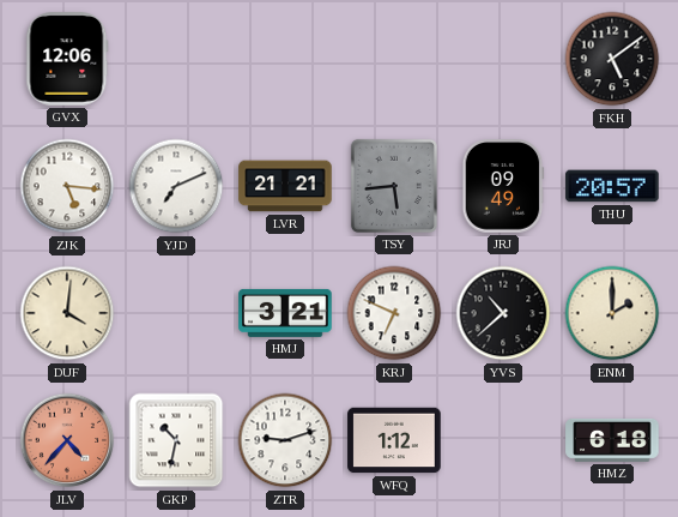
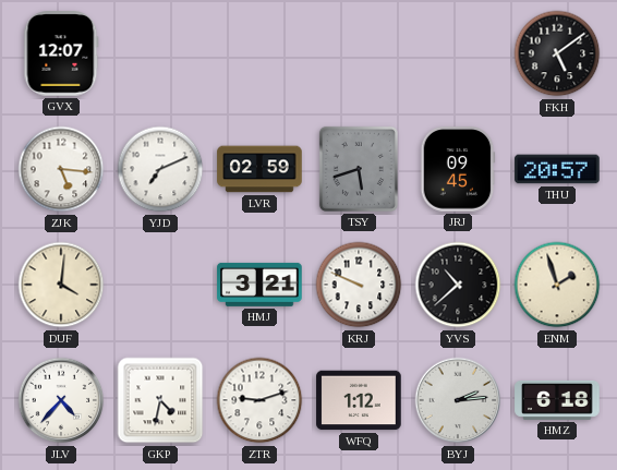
GVX: 12:06 -> 12:07 (61, 53)
LVR: 21:21 -> 02:59 (259, 169)
TSY: 5:44 -> 5:42 (359, 169)
JRJ: 09:49 -> 09:45 (458, 169)
KRJ: 6:49 -> 9:49 (359, 285)
ENM: 2:00 -> 1:57 (557, 285)
JLV dial: salmon -> white (61, 400)
GKP: 10:32 -> 4:32 (160, 400)
BYJ: none -> 2:14 (458, 400)
